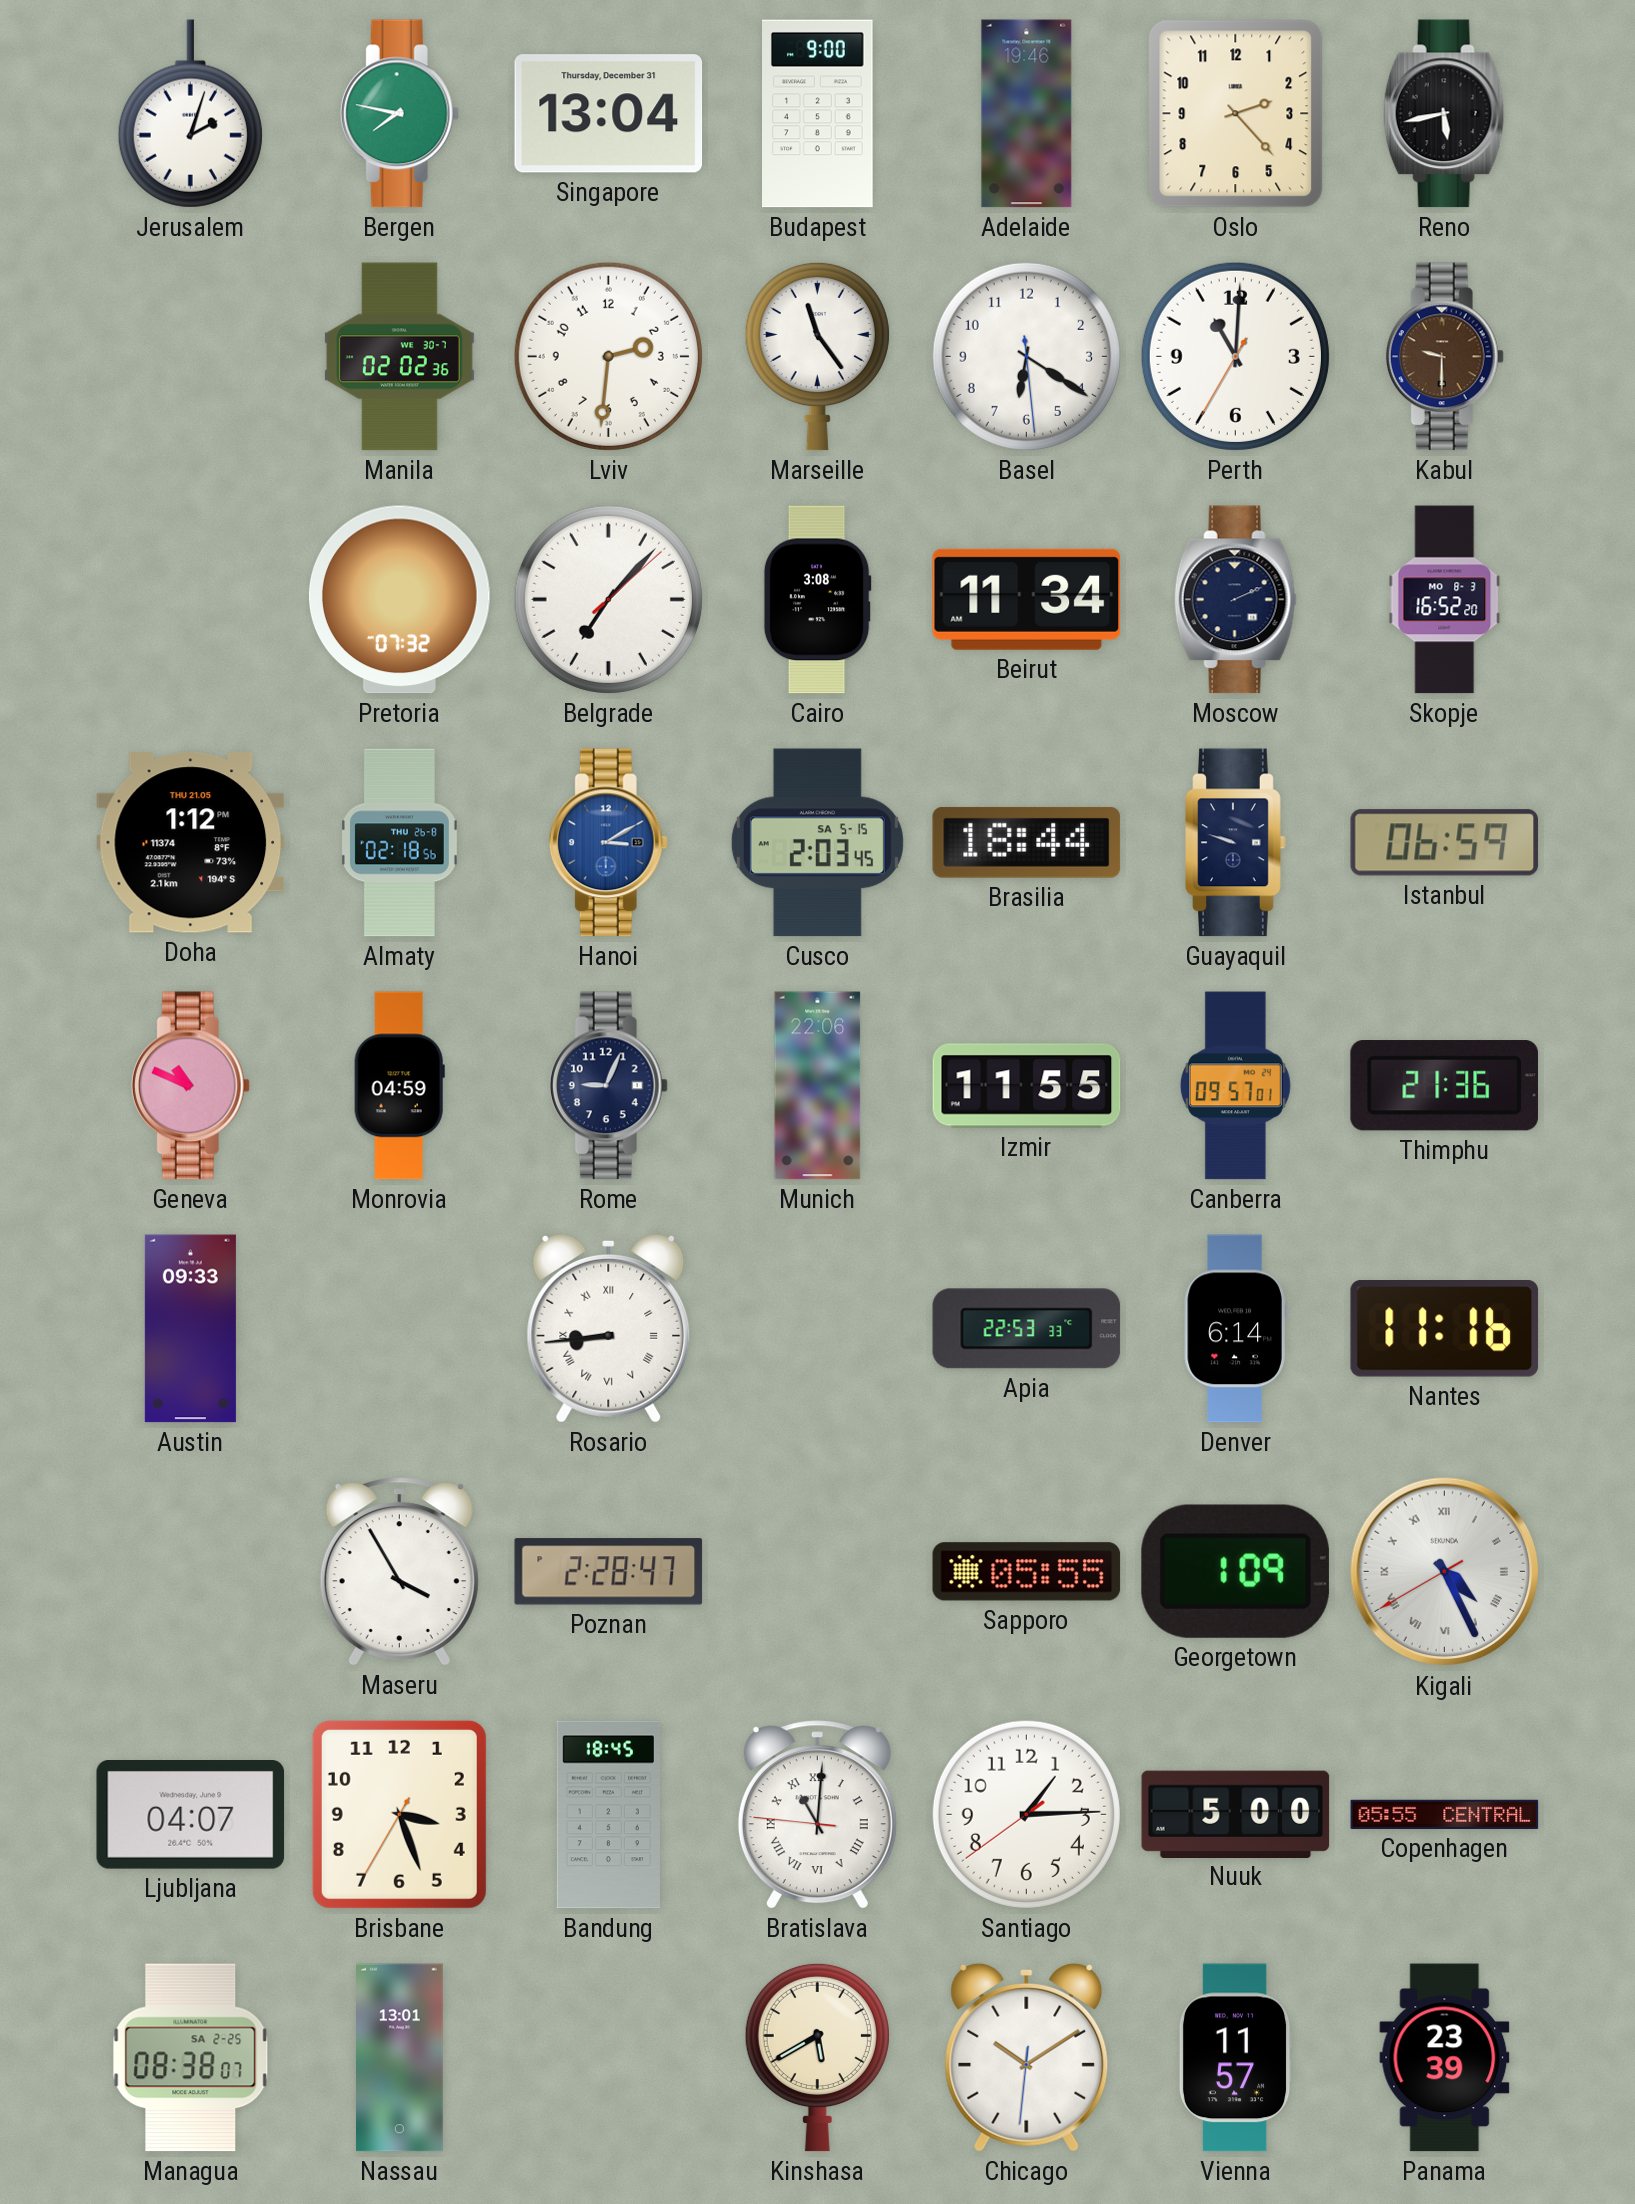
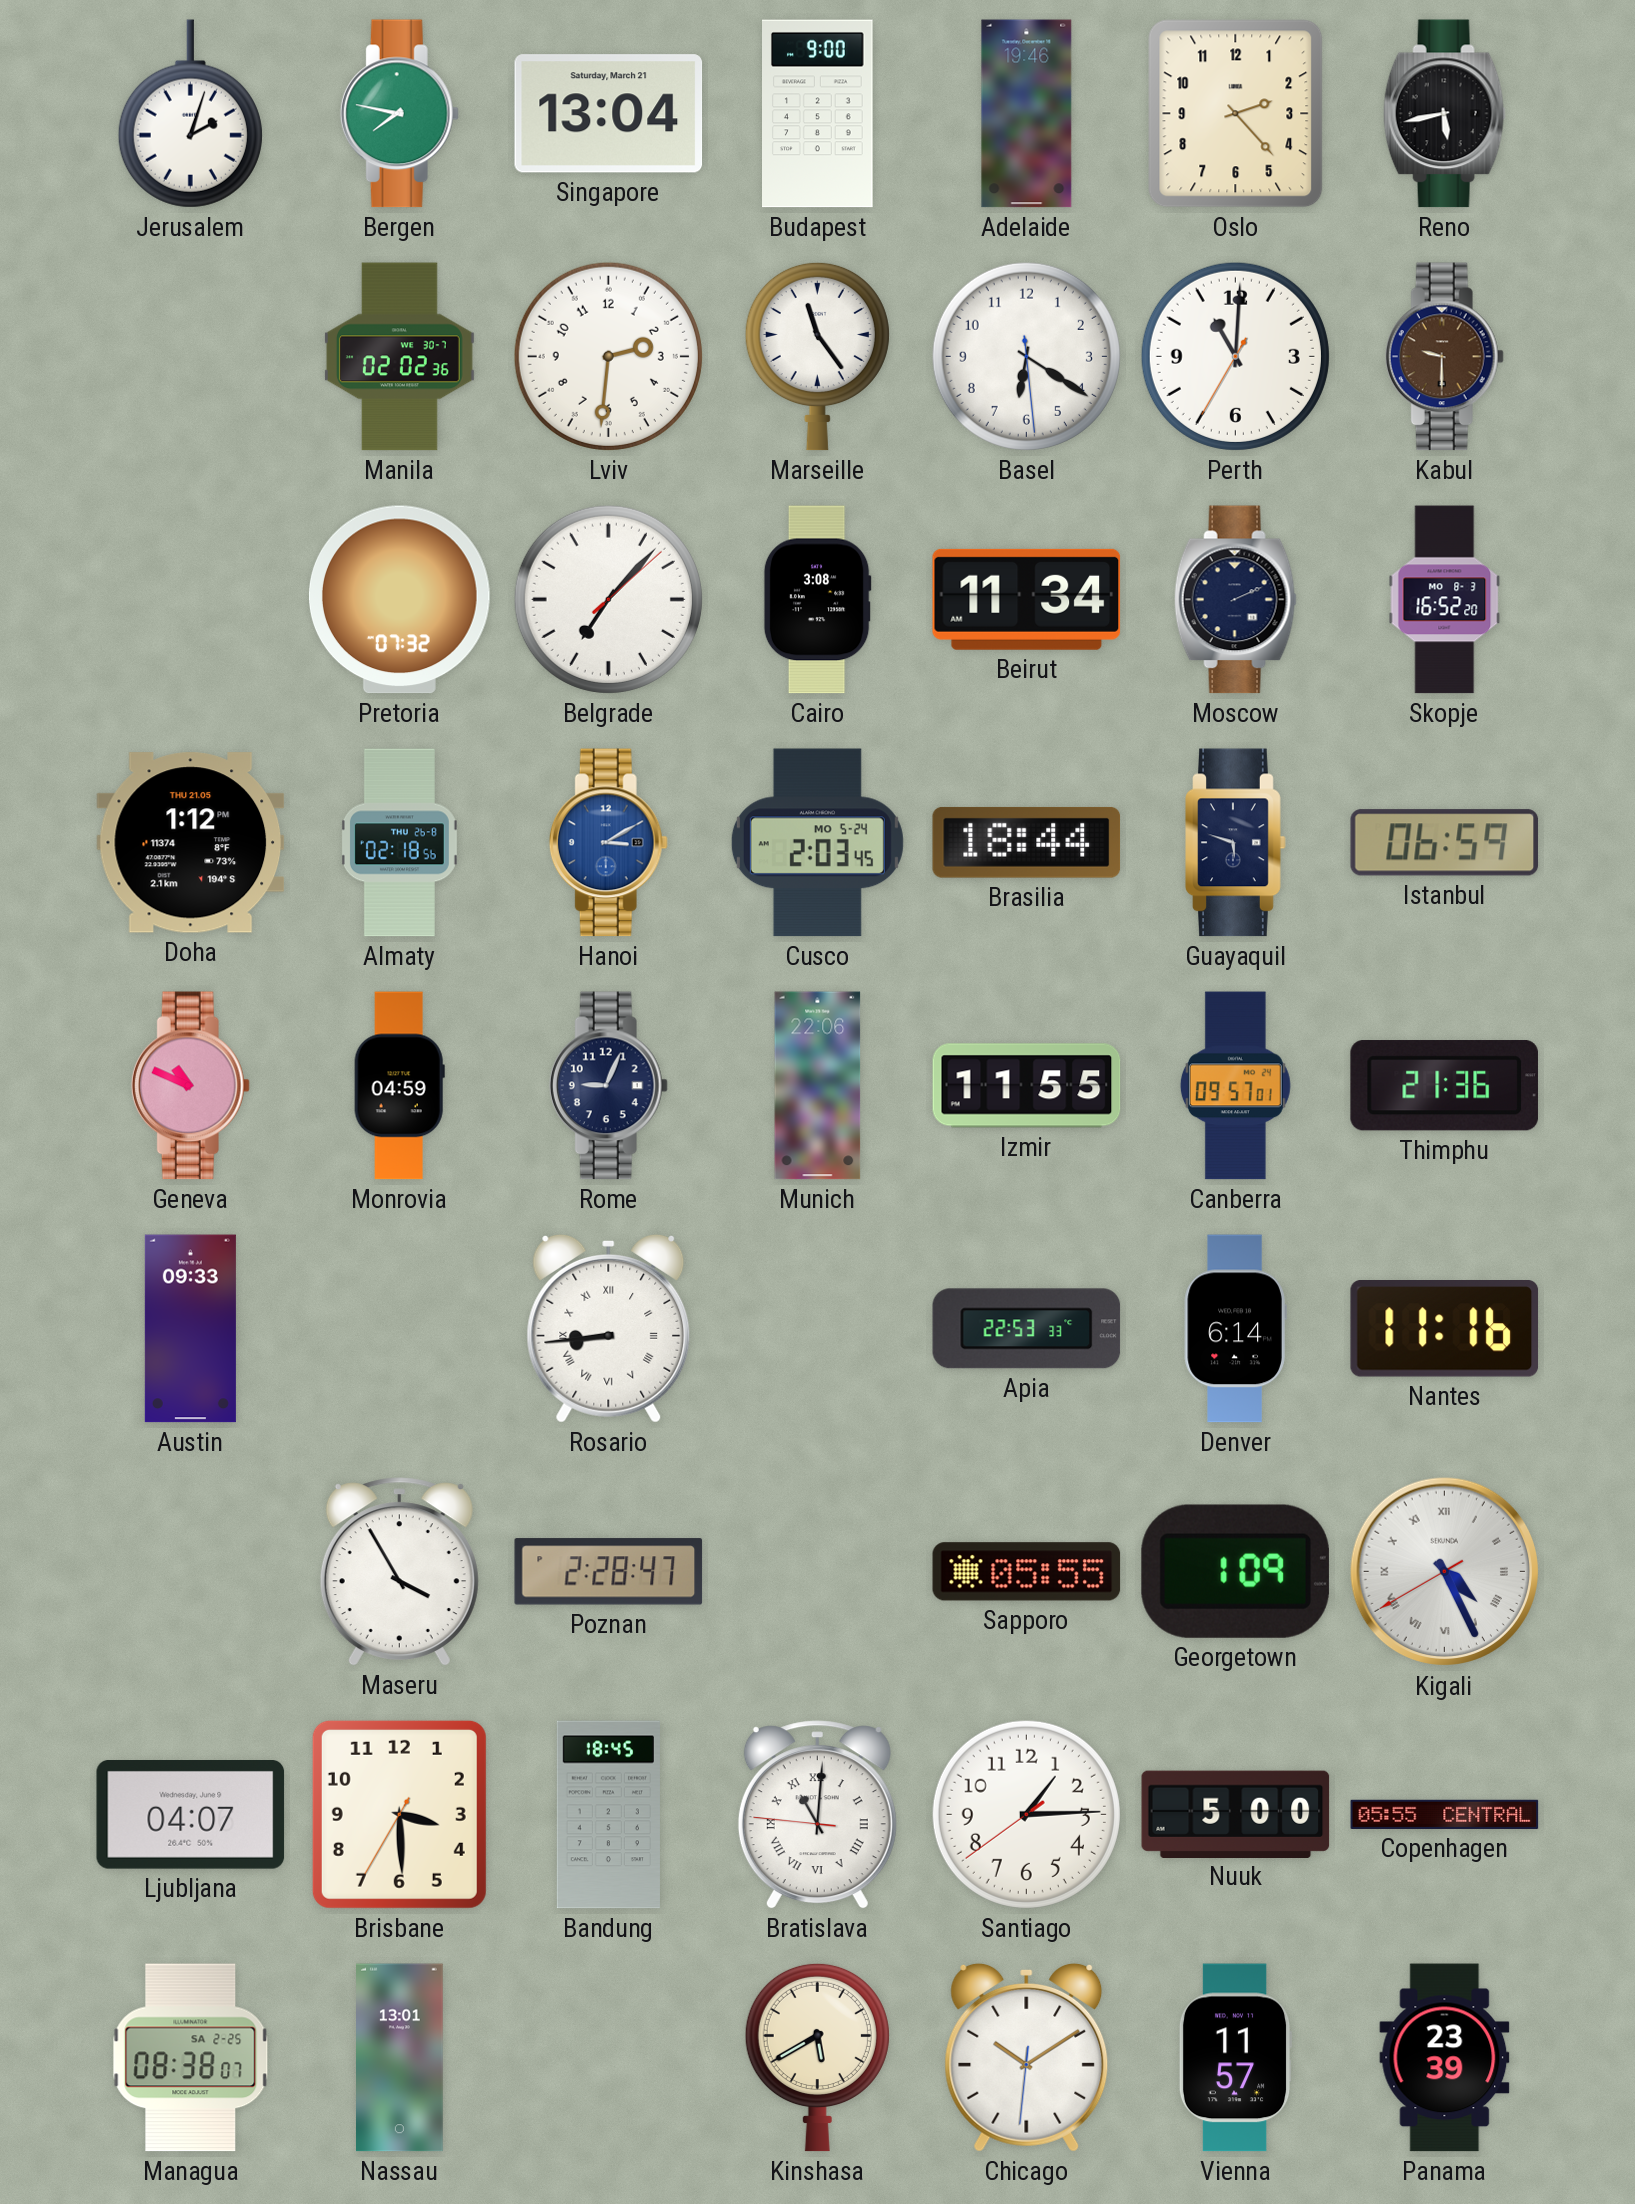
Singapore date: Thursday, December 31 -> Saturday, March 21 (609, 114)
Cusco date: SA 5-15 -> MO 5-24 (817, 843)
Guayaquil: 9:48 -> 5:48 (1236, 843)
Brisbane: 3:26 -> 3:29 (399, 1814)
